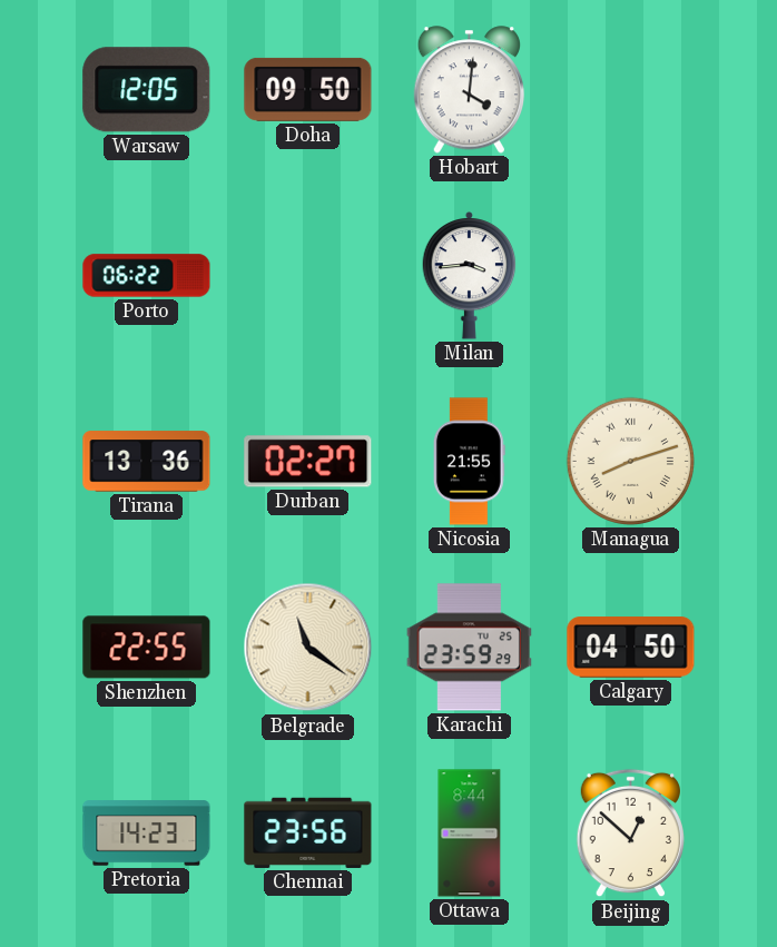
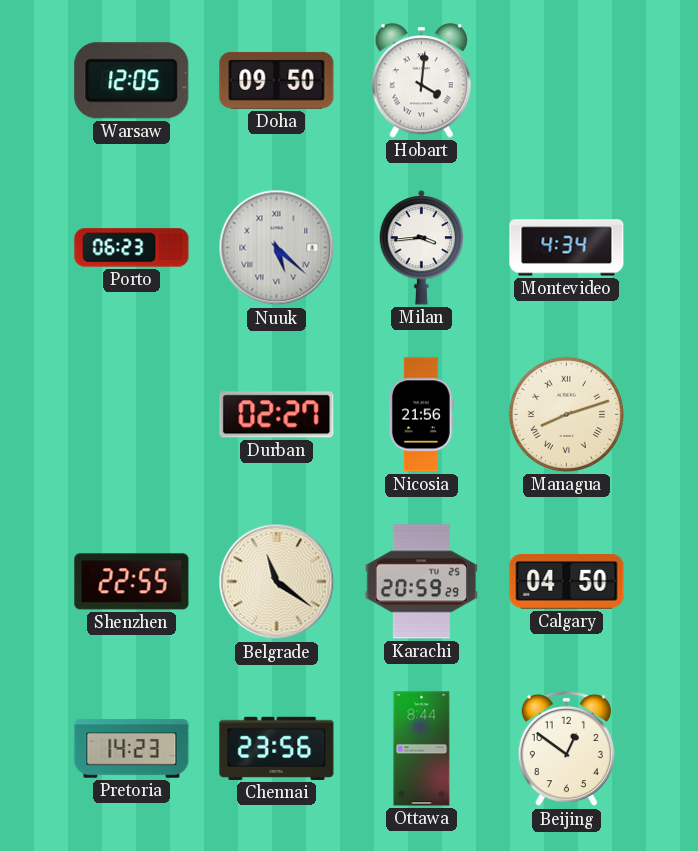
Porto: 06:22 -> 06:23 (132, 248)
Nuuk: none -> 5:22 (277, 248)
Montevideo: none -> 4:34 (567, 248)
Tirana: 13:36 -> none (147, 462)
Nicosia: 21:55 -> 21:56 (421, 415)
Karachi: 23:59 -> 20:59 (421, 582)
Beijing: 12:52 -> 12:51 (566, 749)
